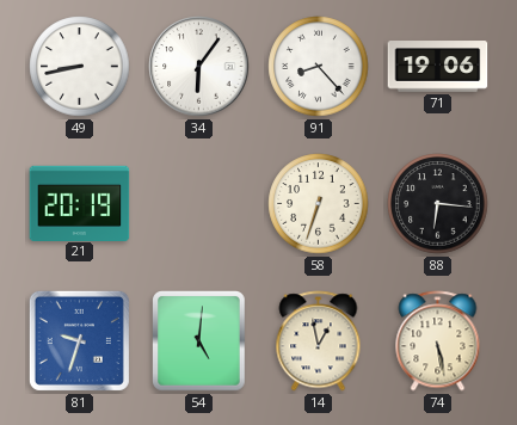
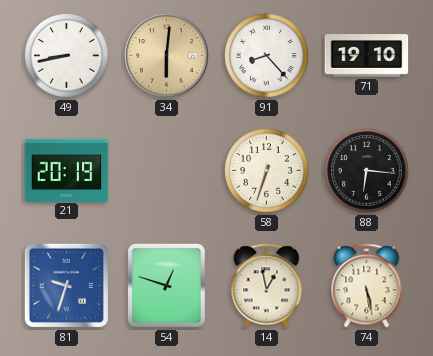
34: 6:06 -> 6:01 (167, 56)
34 dial: white -> champagne (167, 56)
71: 19:06 -> 19:10 (367, 56)
54: 5:01 -> 12:48 (167, 286)
